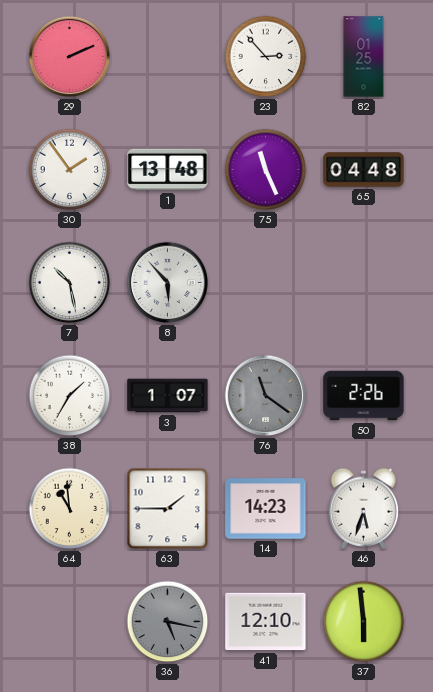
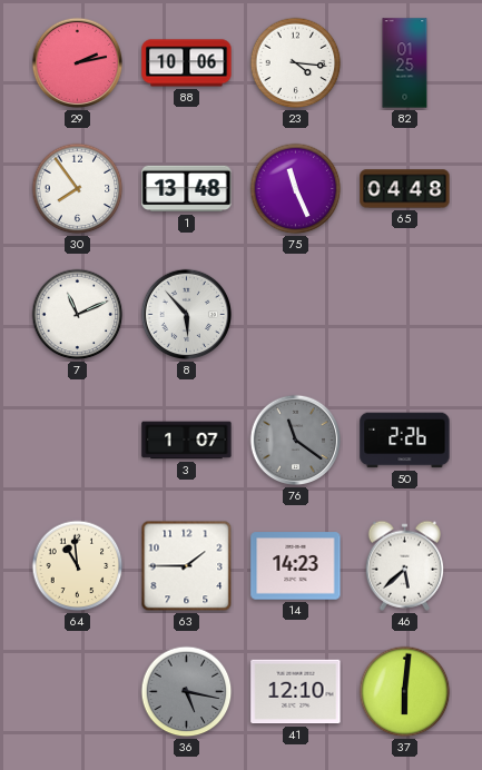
29: 2:11 -> 2:13 (78, 63)
88: none -> 10:06 (187, 63)
23: 2:53 -> 4:16 (296, 63)
30: 1:54 -> 7:54 (78, 189)
7: 10:28 -> 11:11 (78, 315)
38: 1:35 -> none (70, 396)
46: 5:33 -> 5:38 (404, 565)
37: 5:59 -> 6:01 (405, 692)
